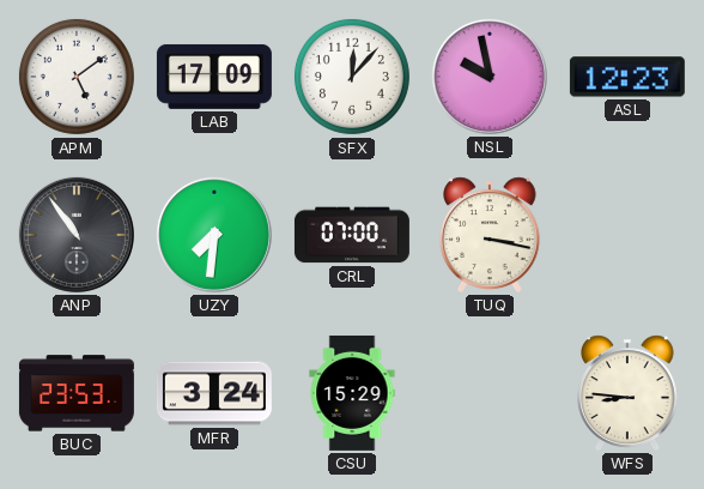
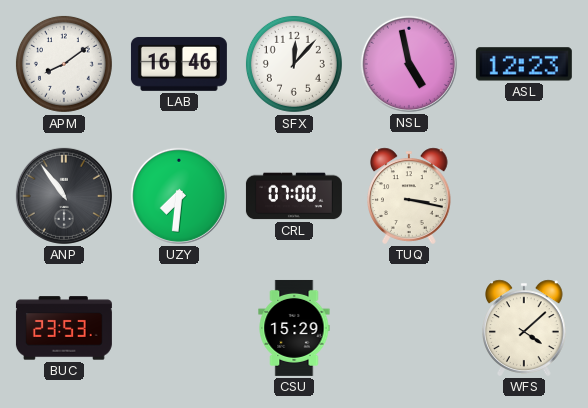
APM: 5:09 -> 8:09 (64, 64)
LAB: 17:09 -> 16:46 (179, 64)
NSL: 9:58 -> 4:58 (409, 64)
MFR: 3:24 -> none (214, 393)
WFS: 8:46 -> 4:08 (525, 328)
